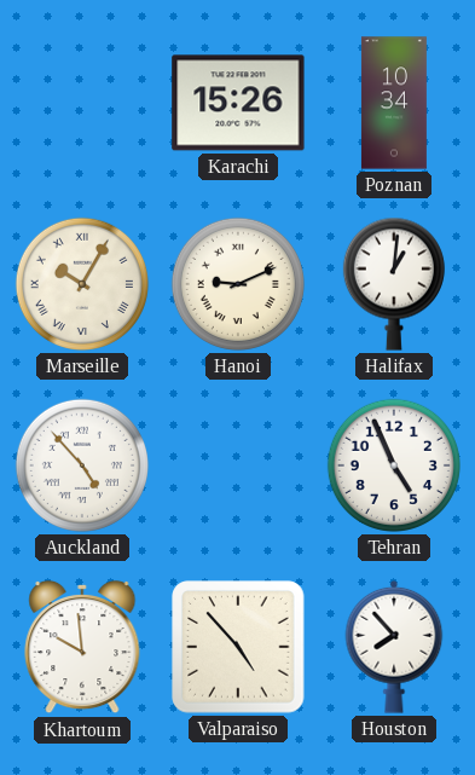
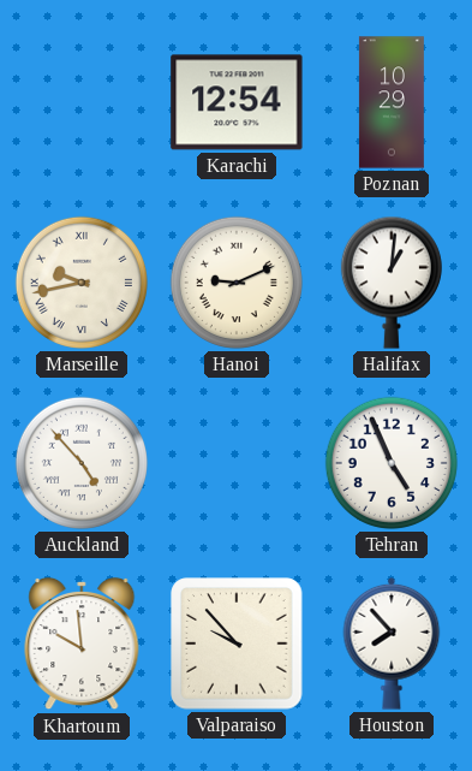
Karachi: 15:26 -> 12:54 (237, 102)
Poznan: 10:34 -> 10:29 (392, 102)
Marseille: 10:05 -> 9:43 (82, 283)
Valparaiso: 4:53 -> 9:53 (237, 644)
